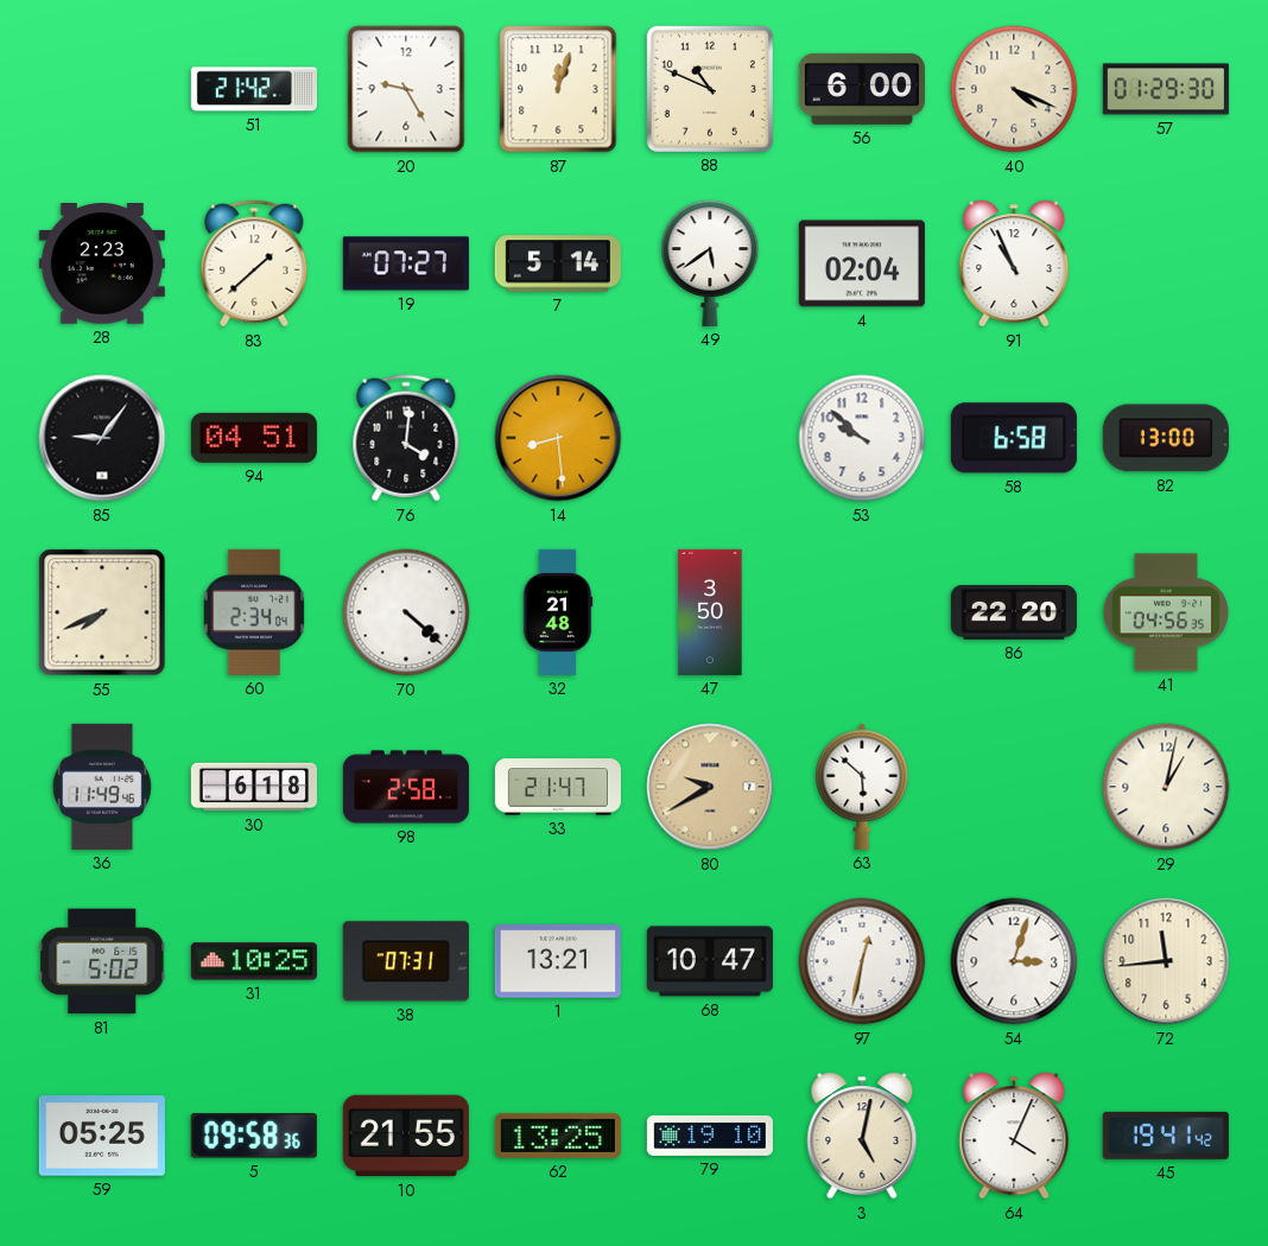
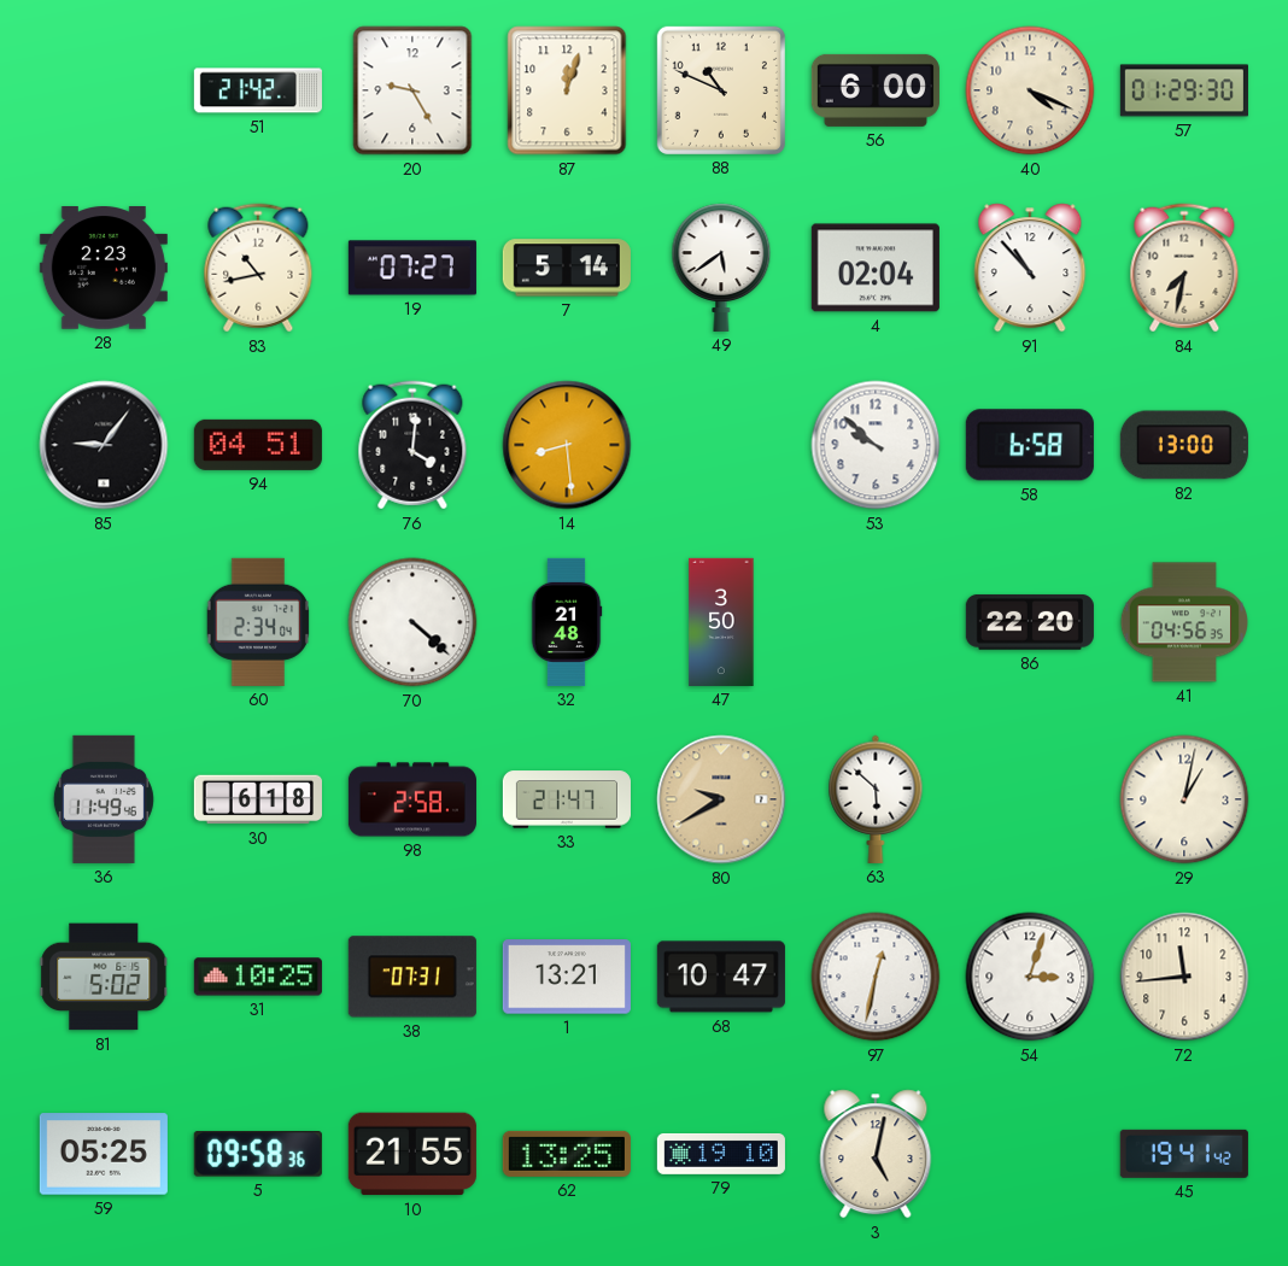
83: 1:38 -> 10:43 (258, 268)
91: 10:56 -> 10:53 (1030, 268)
84: none -> 7:32 (1184, 268)
55: 7:41 -> none (102, 612)
64: 4:04 -> none (1014, 1136)
